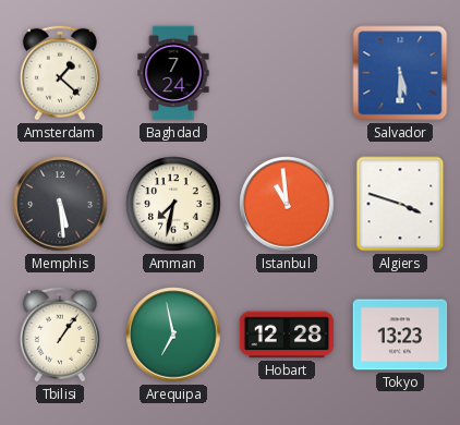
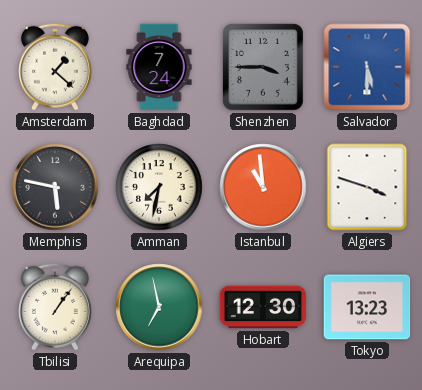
Shenzhen: none -> 3:45 (264, 67)
Memphis: 5:29 -> 5:47 (55, 187)
Hobart: 12:28 -> 12:30 (263, 307)
